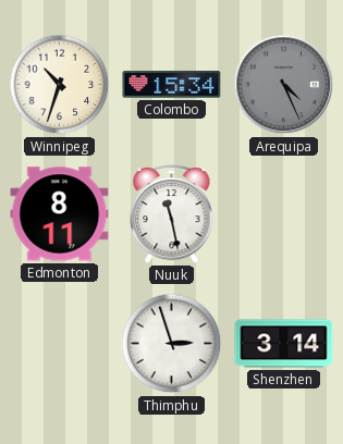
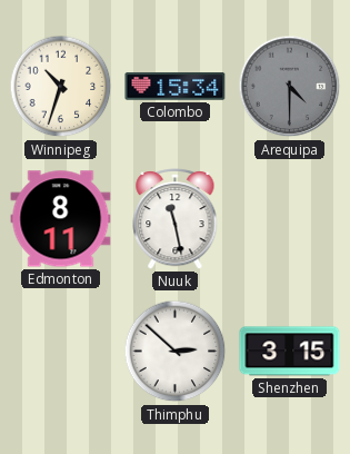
Arequipa: 4:26 -> 4:30 (290, 87)
Thimphu: 2:57 -> 2:52 (176, 352)
Shenzhen: 3:14 -> 3:15 (290, 352)
